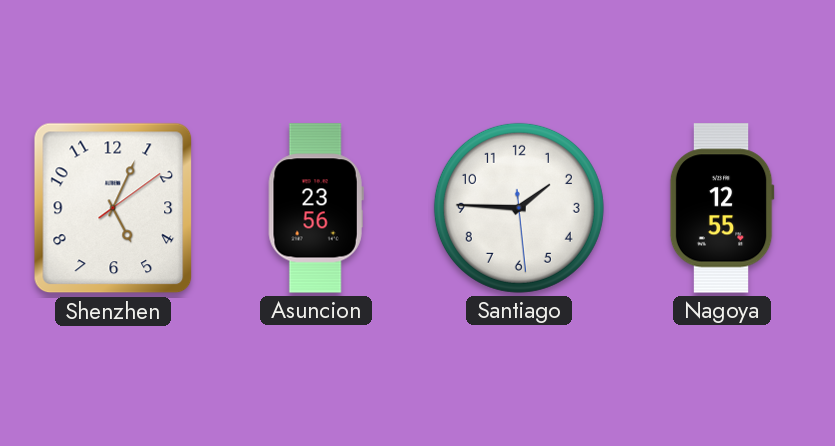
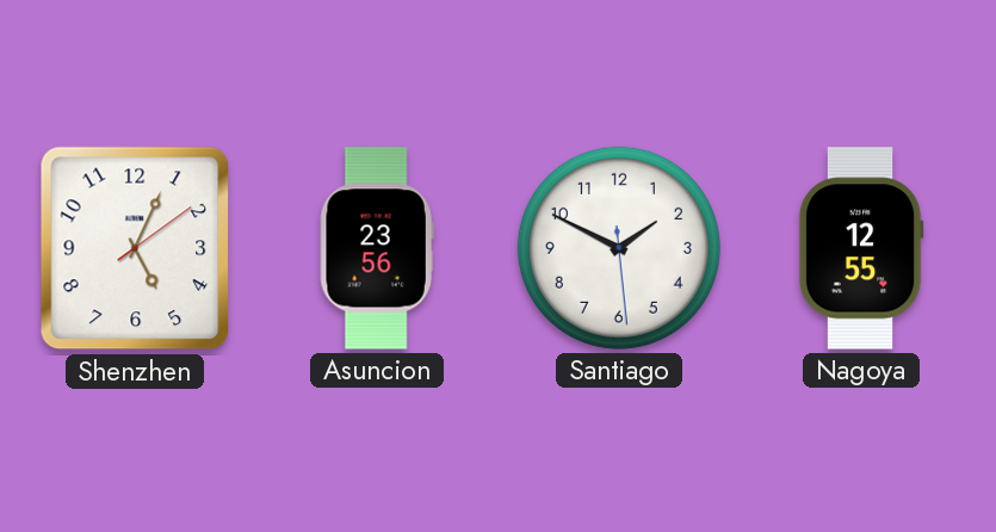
Santiago: 1:45 -> 1:49 (619, 248)
